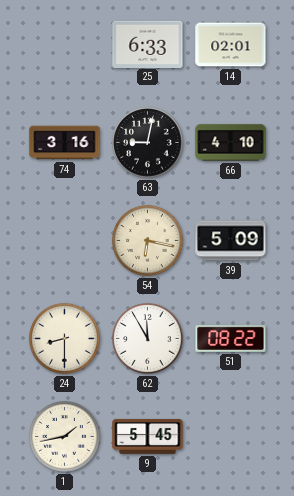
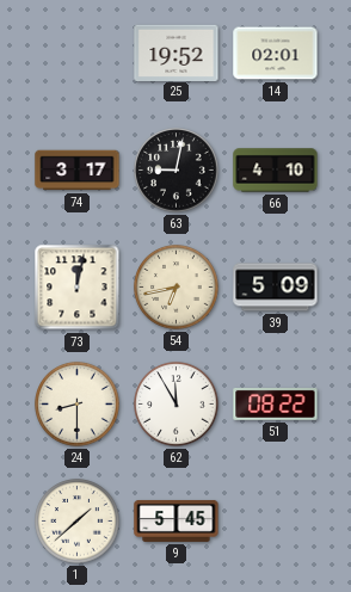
25: 6:33 -> 19:52 (177, 53)
74: 3:16 -> 3:17 (78, 171)
73: none -> 12:02 (78, 288)
54: 6:17 -> 6:43 (177, 288)
1: 1:43 -> 1:38 (78, 522)
